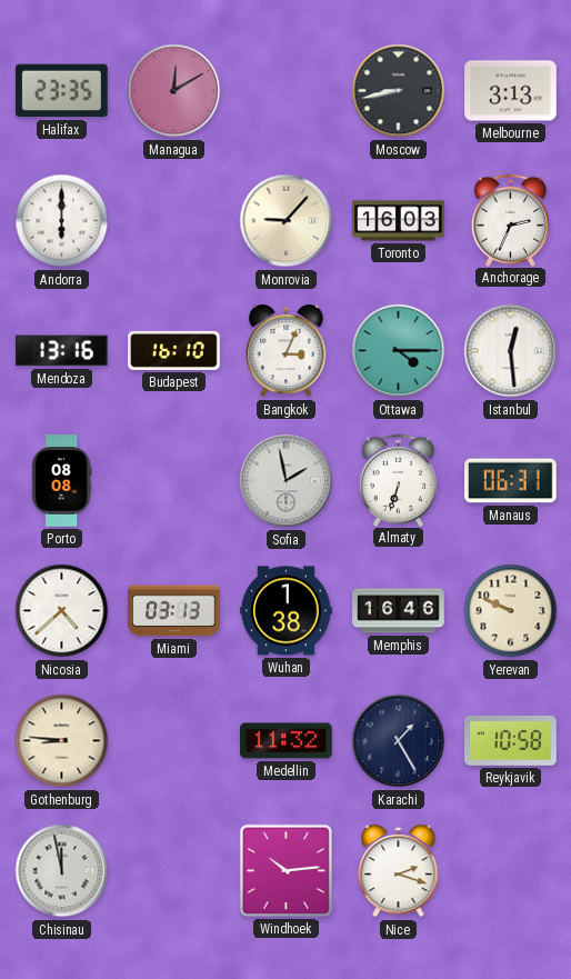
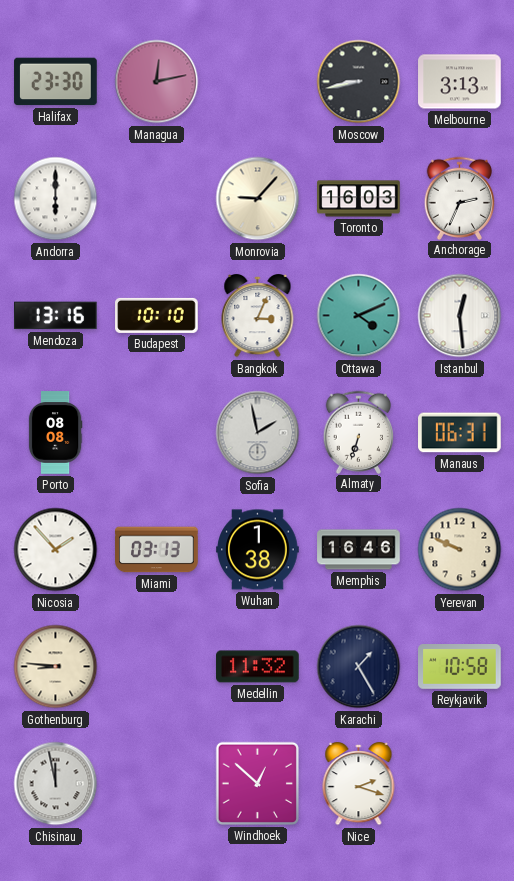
Halifax: 23:35 -> 23:30 (56, 82)
Managua: 12:10 -> 12:13 (157, 82)
Budapest: 16:10 -> 10:10 (157, 315)
Ottawa: 4:15 -> 4:11 (359, 316)
Nicosia: 4:38 -> 1:53 (56, 550)
Windhoek: 10:14 -> 12:52 (257, 783)
